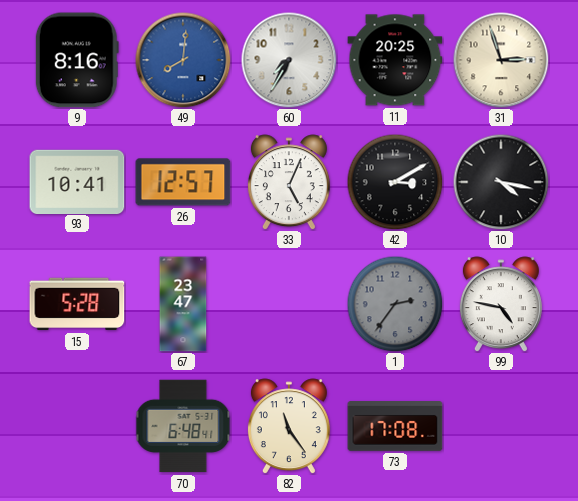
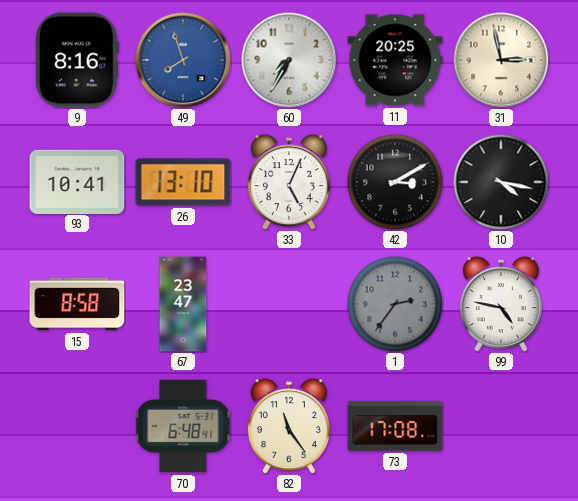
49: 8:01 -> 7:57 (183, 60)
31: 2:57 -> 2:58 (501, 60)
26: 12:57 -> 13:10 (183, 182)
15: 5:28 -> 8:58 (77, 304)
